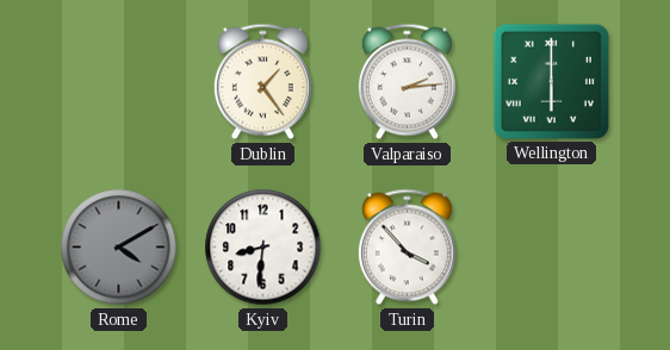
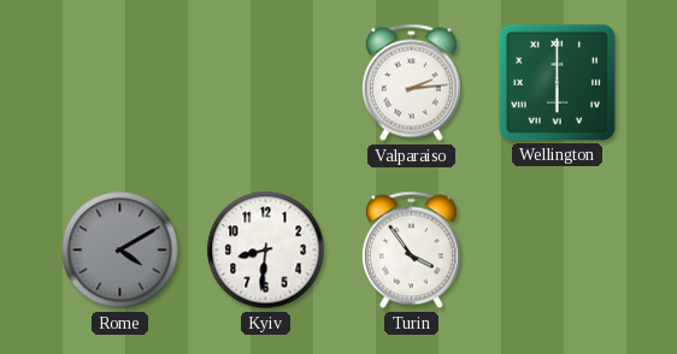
Dublin: 1:24 -> none (262, 82)
Turin: 3:53 -> 3:54 (411, 250)
